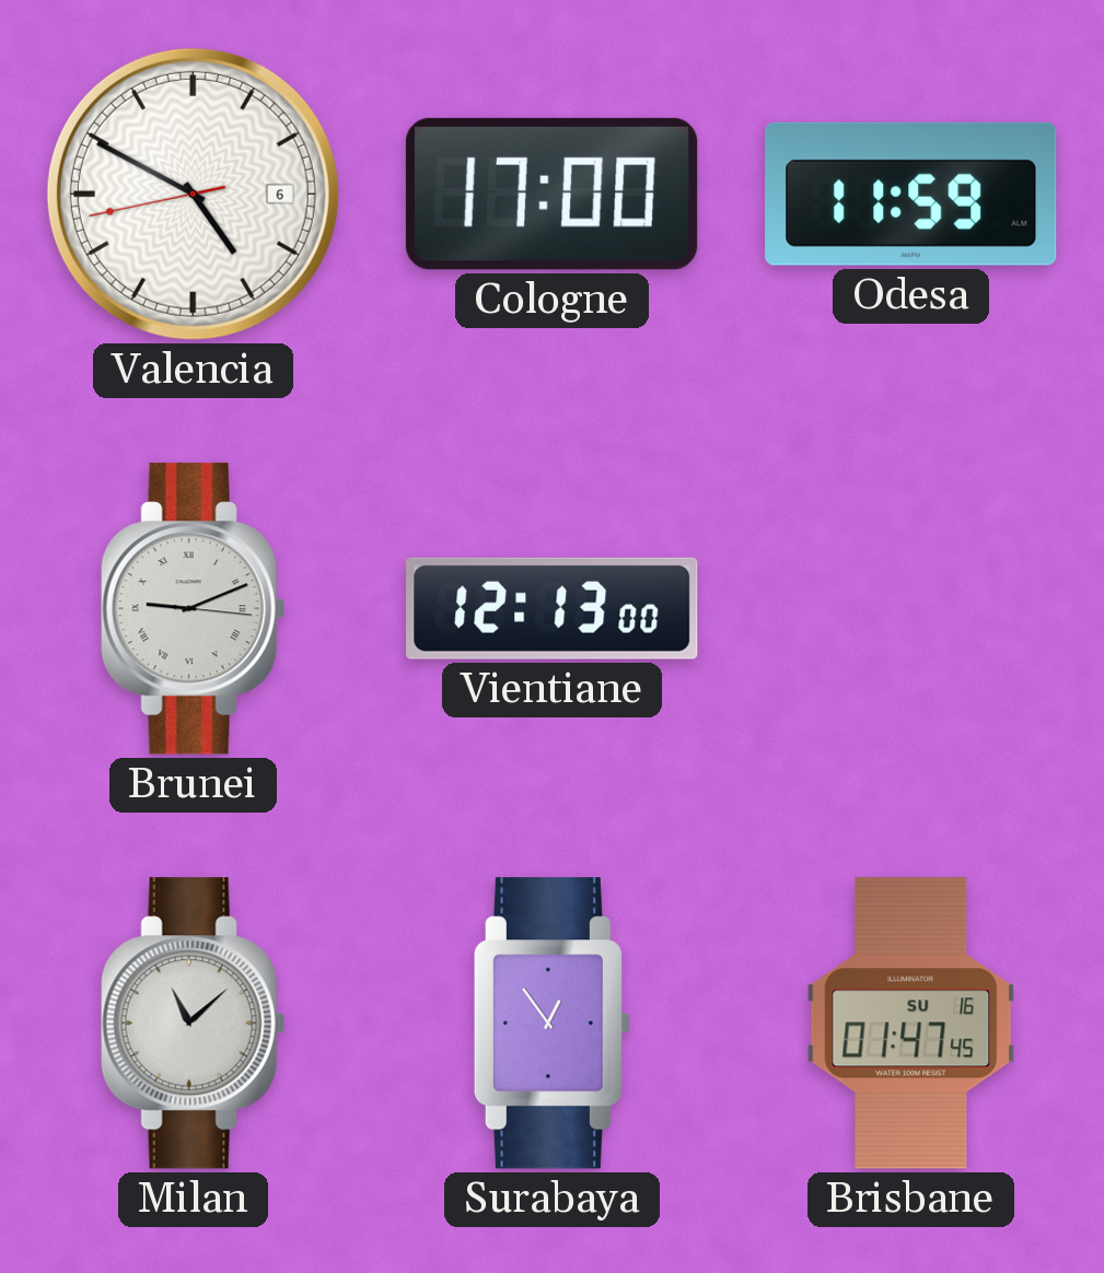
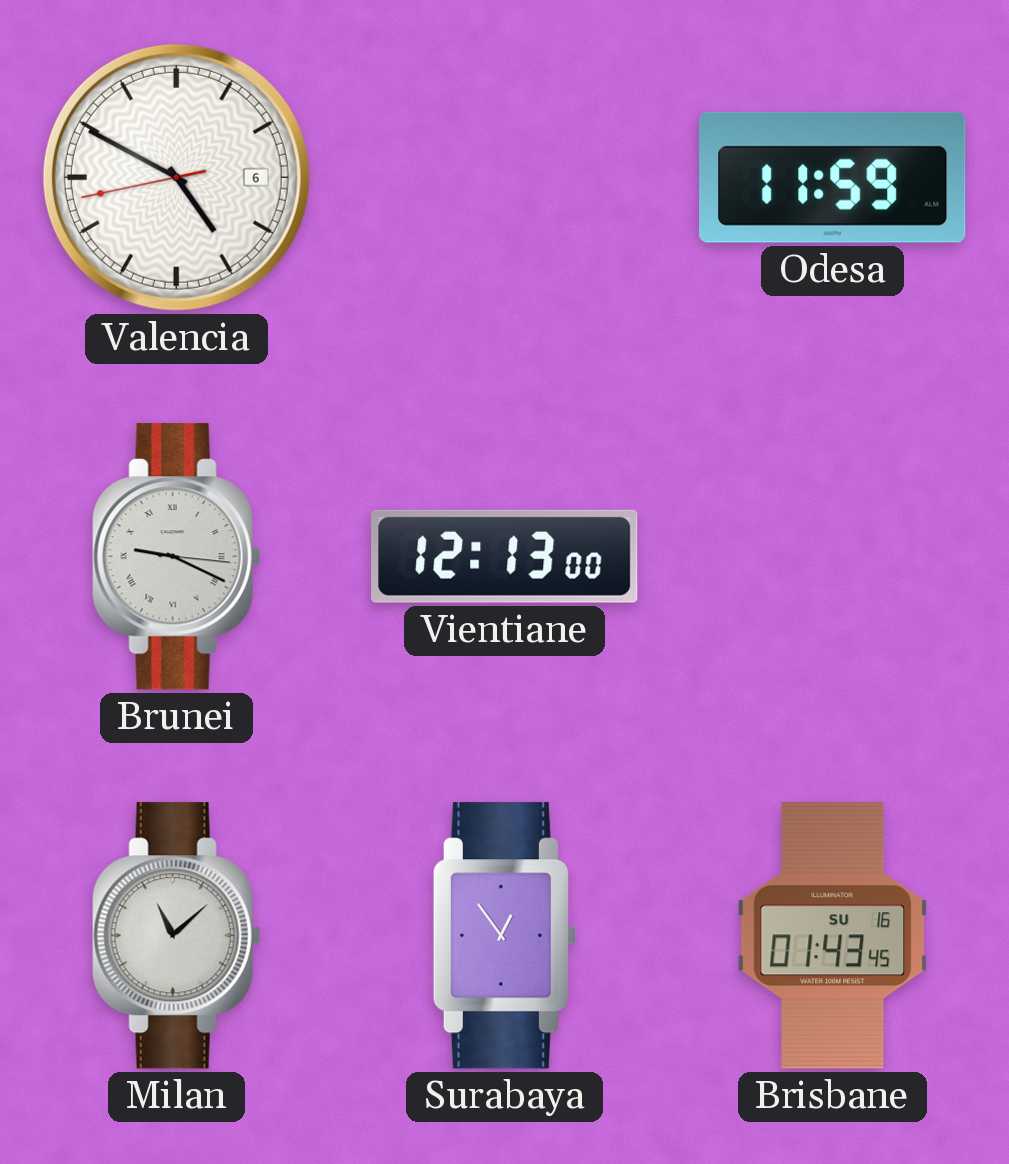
Cologne: 17:00 -> none (551, 194)
Brunei: 9:11 -> 9:19 (176, 557)
Brisbane: 01:47 -> 01:43 (833, 936)
